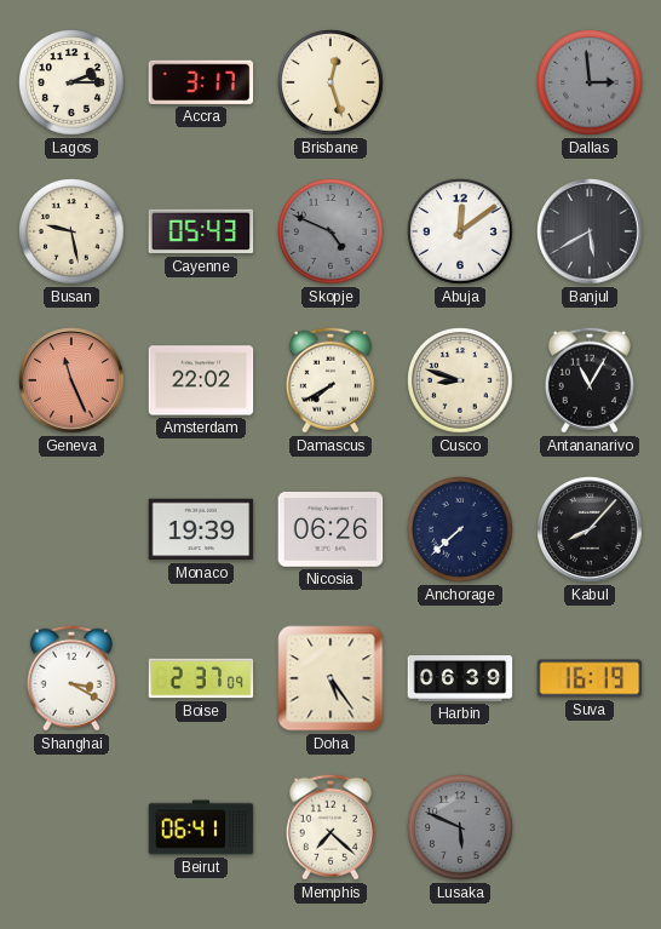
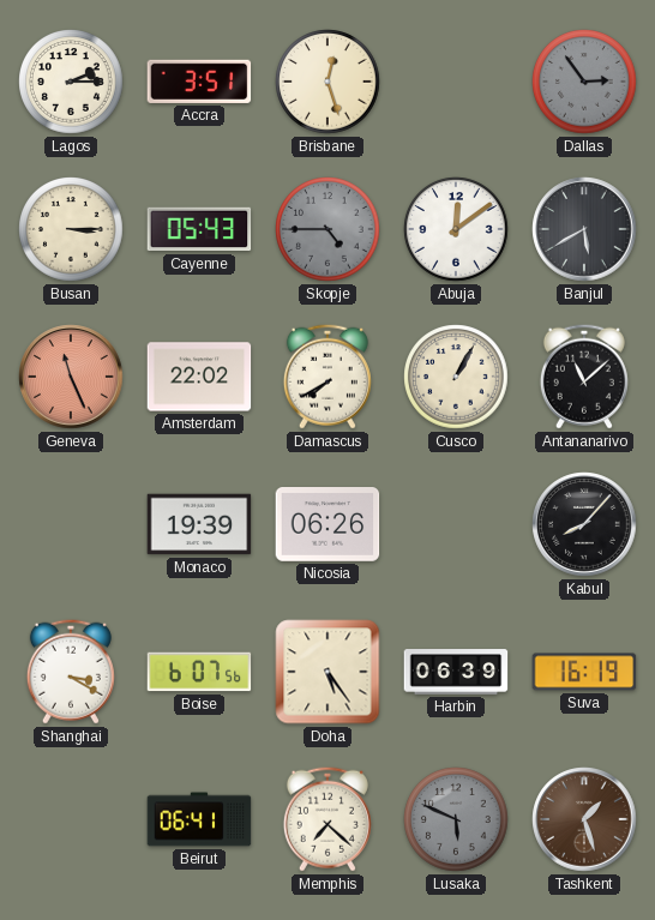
Accra: 3:17 -> 3:51 (199, 82)
Dallas: 2:59 -> 2:54 (584, 82)
Busan: 9:28 -> 3:15 (71, 229)
Skopje: 4:49 -> 4:45 (327, 229)
Cusco: 8:48 -> 1:05 (456, 377)
Antananarivo: 11:05 -> 11:08 (584, 377)
Anchorage: 7:38 -> none (460, 529)
Boise: 2:37 -> 6:07 (199, 672)
Tashkent: none -> 1:27 (584, 819)
